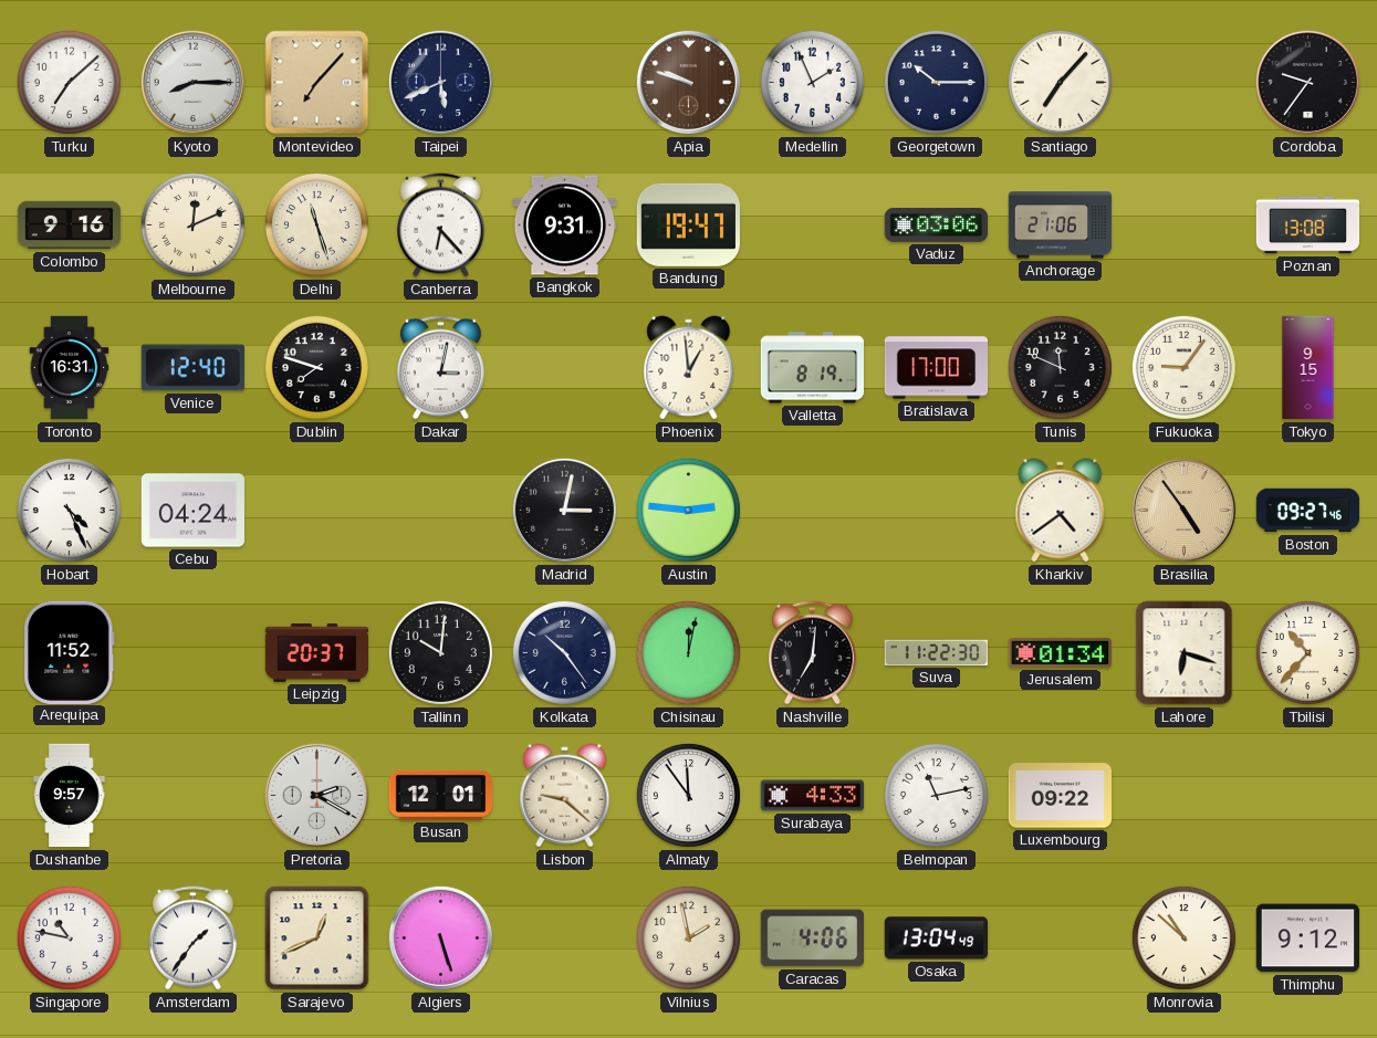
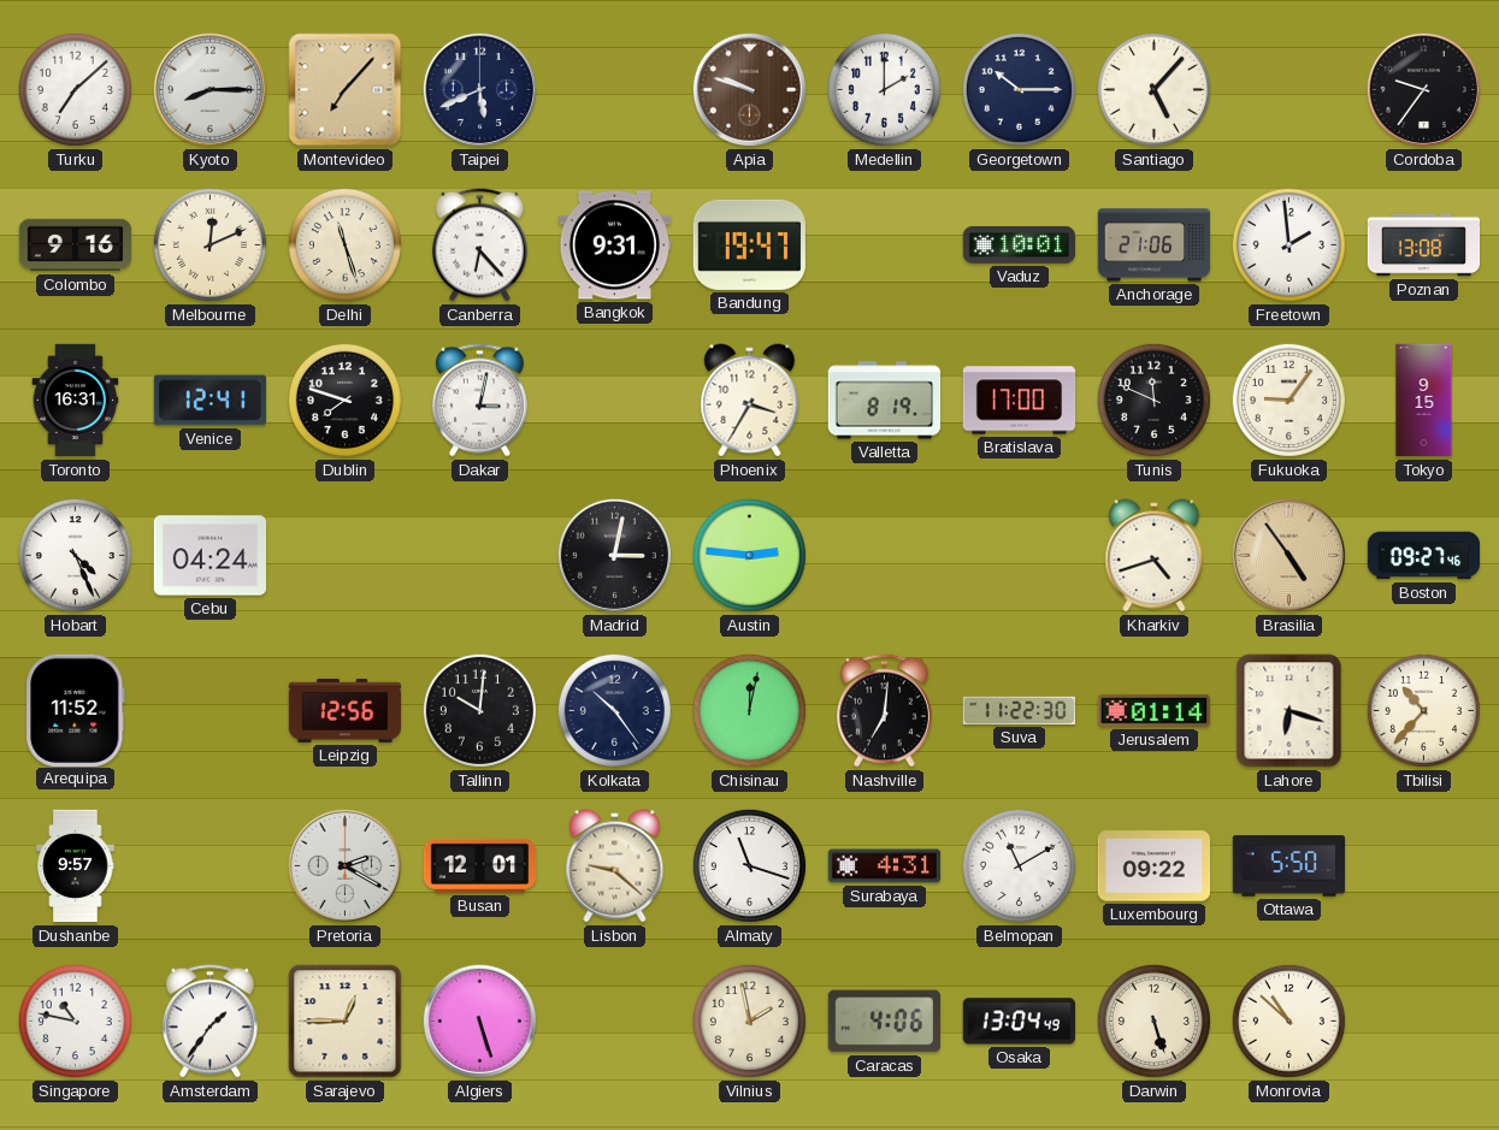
Medellin: 1:56 -> 2:00 (884, 89)
Santiago: 7:07 -> 5:07 (1153, 89)
Vaduz: 03:06 -> 10:01 (1019, 244)
Freetown: none -> 1:59 (1288, 244)
Venice: 12:40 -> 12:41 (209, 401)
Phoenix: 12:59 -> 3:35 (750, 401)
Kharkiv: 4:39 -> 4:42 (1155, 556)
Leipzig: 20:37 -> 12:56 (346, 711)
Jerusalem: 01:34 -> 01:14 (1153, 710)
Almaty: 11:54 -> 11:18 (749, 865)
Surabaya: 4:33 -> 4:31 (885, 866)
Belmopan: 11:13 -> 11:10 (1019, 865)
Ottawa: none -> 5:50 (1290, 866)
Sarajevo: 12:41 -> 12:45 (346, 1022)
Darwin: none -> 5:27 (1153, 1020)
Thimphu: 9:12 -> none (1308, 939)
